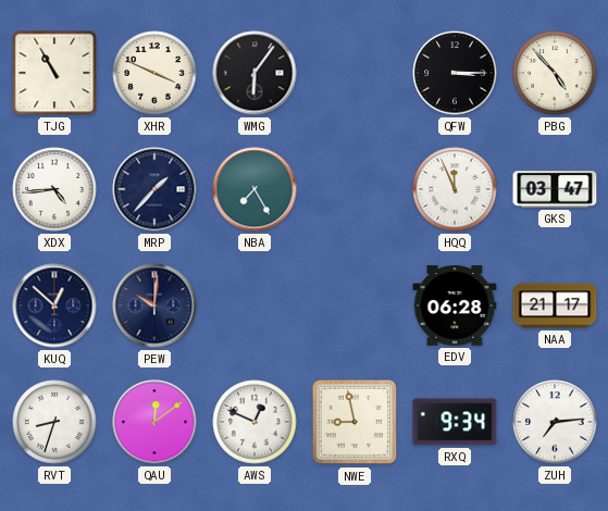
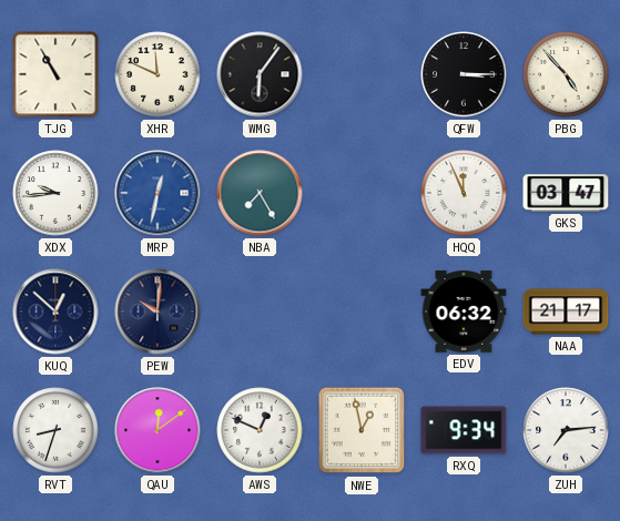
XHR: 3:49 -> 11:49 (157, 74)
XDX: 4:44 -> 9:44 (55, 193)
MRP: 1:37 -> 12:32 (157, 193)
MRP dial: navy -> blue (157, 193)
EDV: 06:28 -> 06:32 (464, 311)
NWE: 8:58 -> 12:58 (362, 430)
